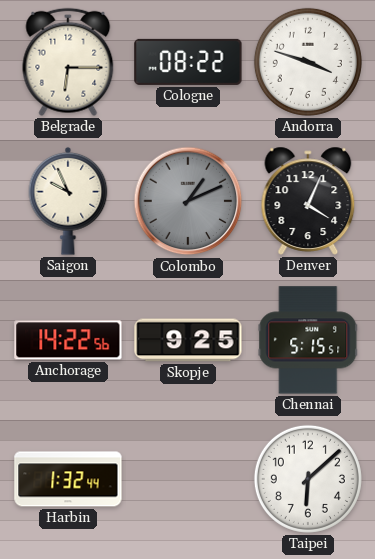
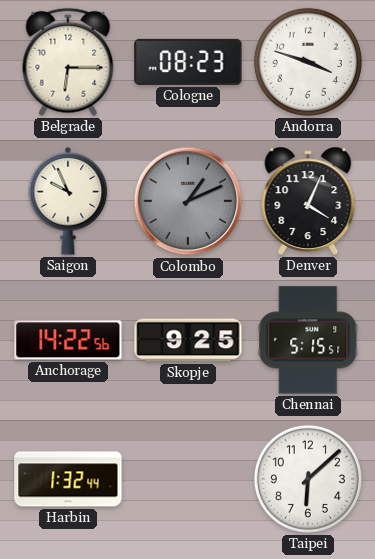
Cologne: 08:22 -> 08:23 (188, 62)
